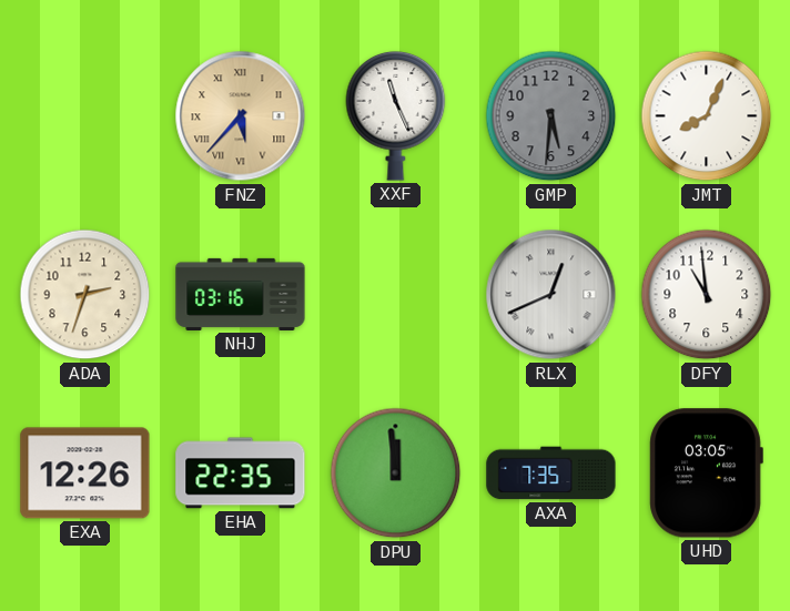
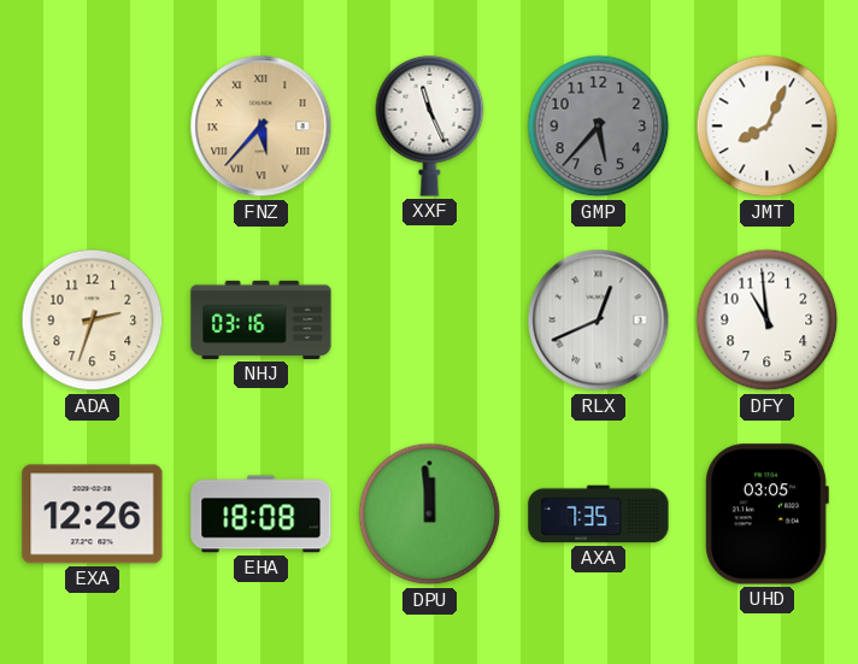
GMP: 5:31 -> 5:37 (599, 127)
EHA: 22:35 -> 18:08 (261, 515)
